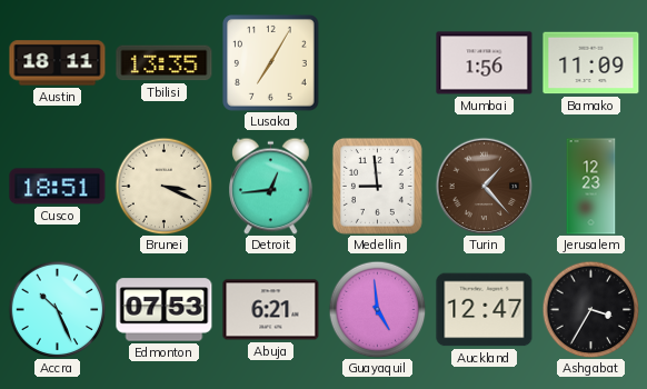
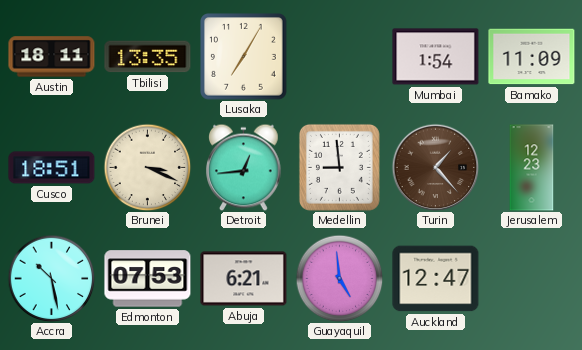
Mumbai: 1:56 -> 1:54 (436, 57)
Accra: 10:26 -> 10:28 (51, 278)
Ashgabat: 3:35 -> none (590, 309)
